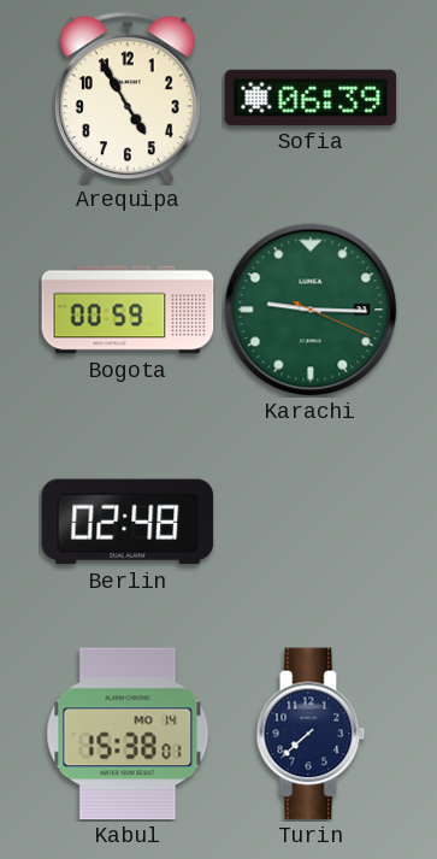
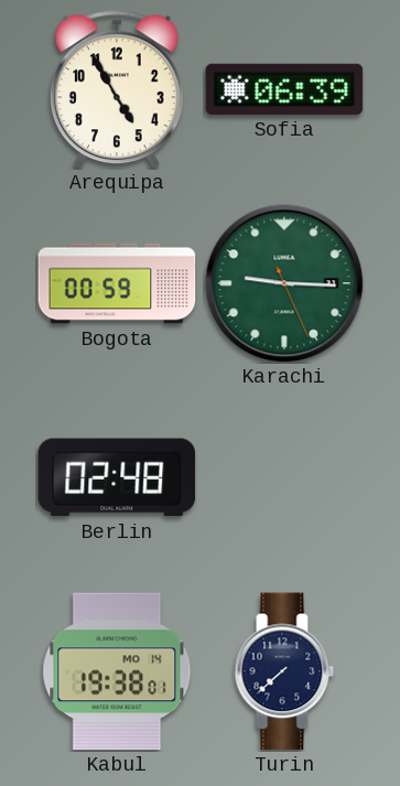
Karachi: 9:15:19 -> 9:15:26 (284, 283)
Kabul: 15:38 -> 19:38 (117, 671)
